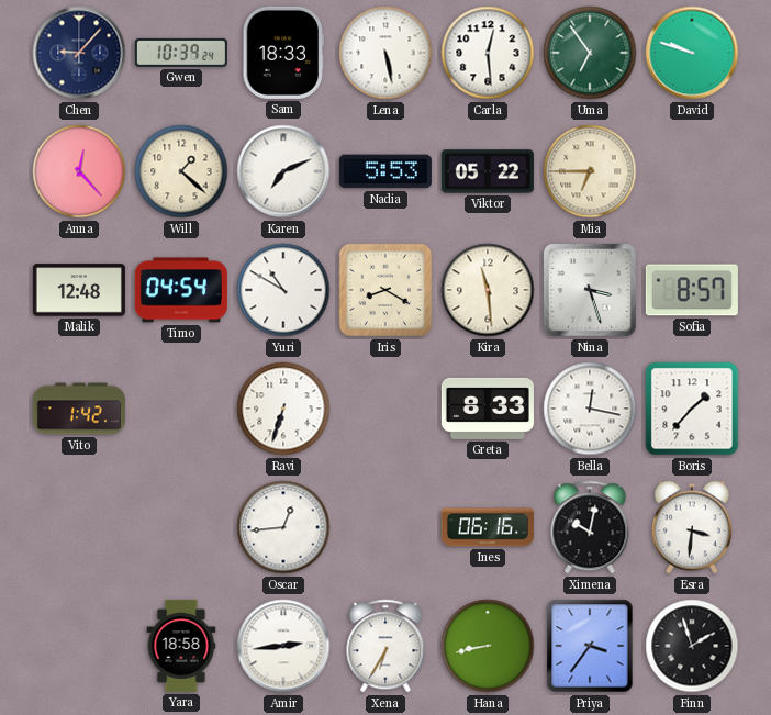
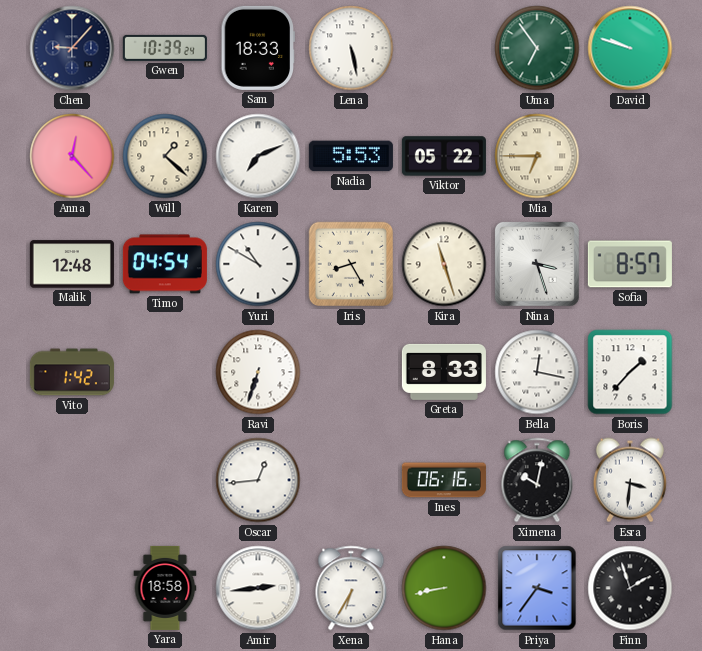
Carla: 12:29 -> none (488, 53)
Iris: 8:20 -> 8:25 (351, 264)
Kira: 11:29 -> 11:27 (444, 264)
